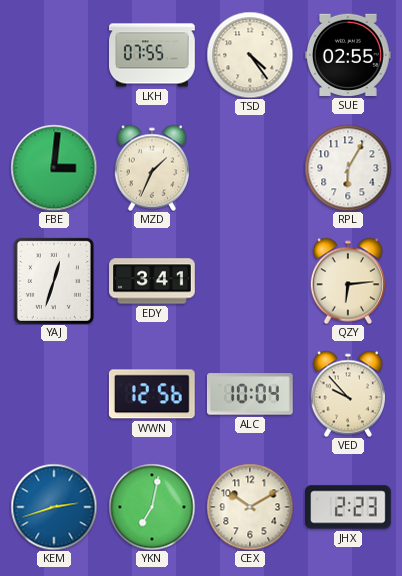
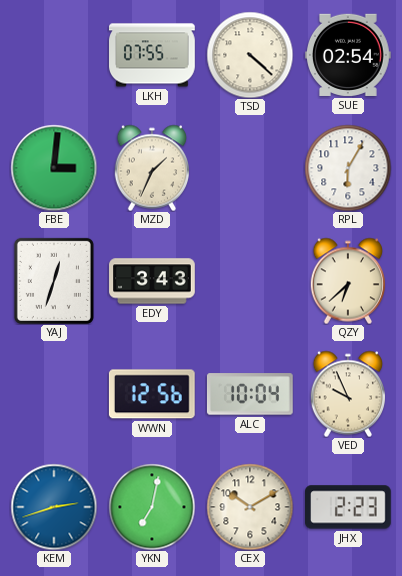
TSD: 4:24 -> 4:22 (250, 55)
SUE: 02:55 -> 02:54 (349, 55)
EDY: 3:41 -> 3:43 (152, 281)
QZY: 6:14 -> 6:38 (347, 281)
VED: 9:53 -> 9:56 (347, 394)
